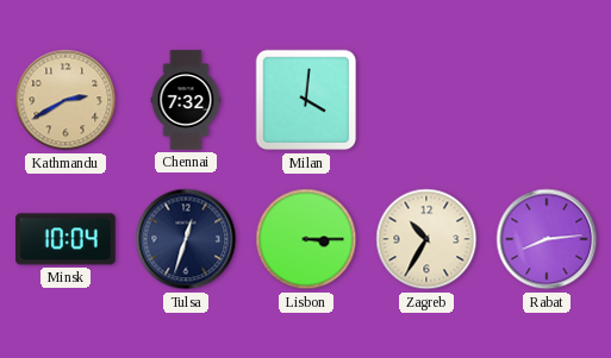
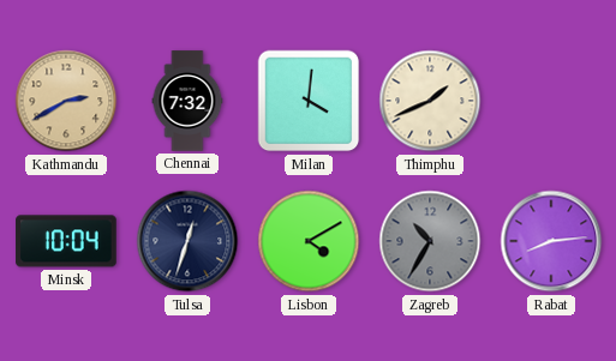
Thimphu: none -> 1:41 (430, 101)
Lisbon: 3:15 -> 4:10 (309, 241)
Zagreb dial: cream -> grey (430, 241)
